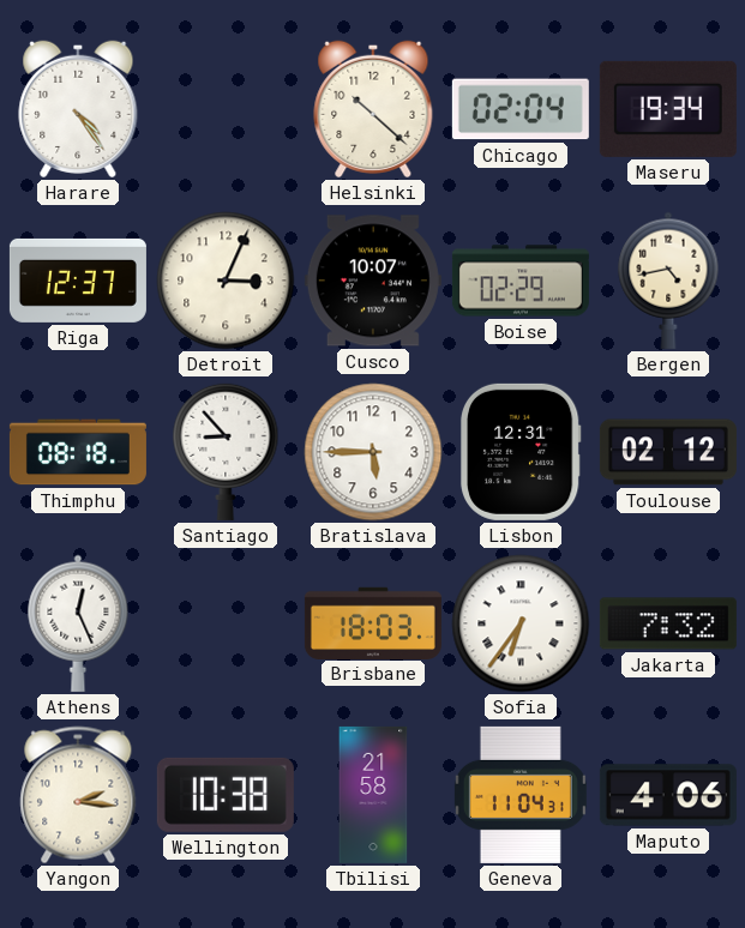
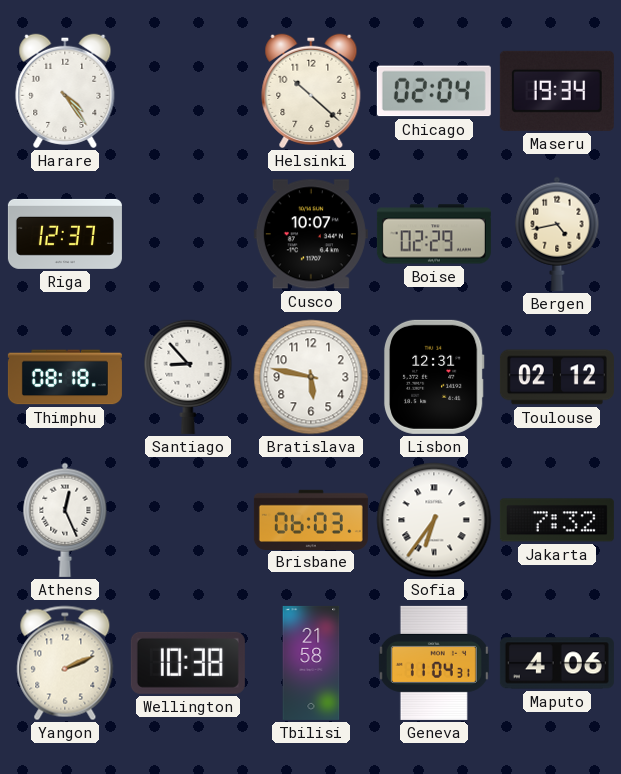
Detroit: 3:04 -> none (226, 281)
Bratislava: 5:45 -> 5:47 (311, 377)
Brisbane: 18:03 -> 06:03 (311, 519)
Yangon: 2:16 -> 2:11 (65, 663)
